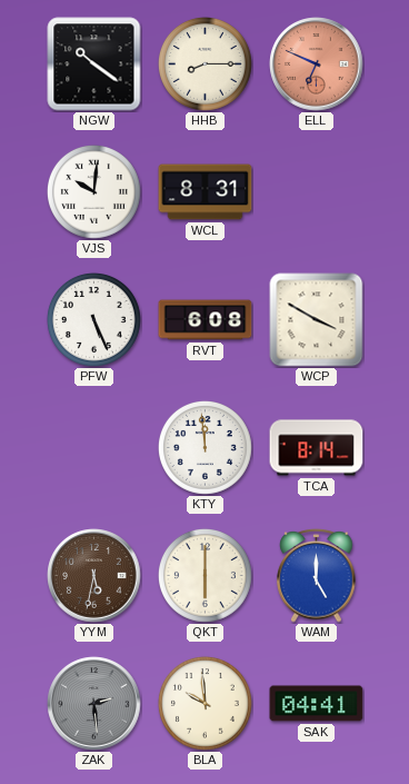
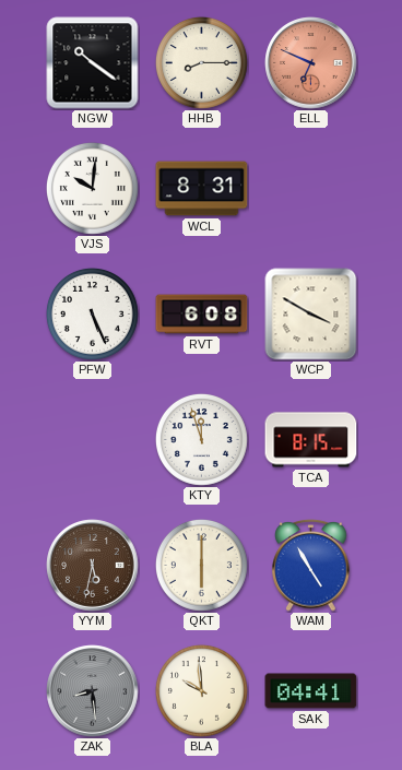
KTY: 11:59 -> 11:57 (201, 439)
TCA: 8:14 -> 8:15 (311, 440)
WAM: 5:00 -> 4:55 (311, 566)
ZAK: 2:29 -> 8:29 (93, 691)
